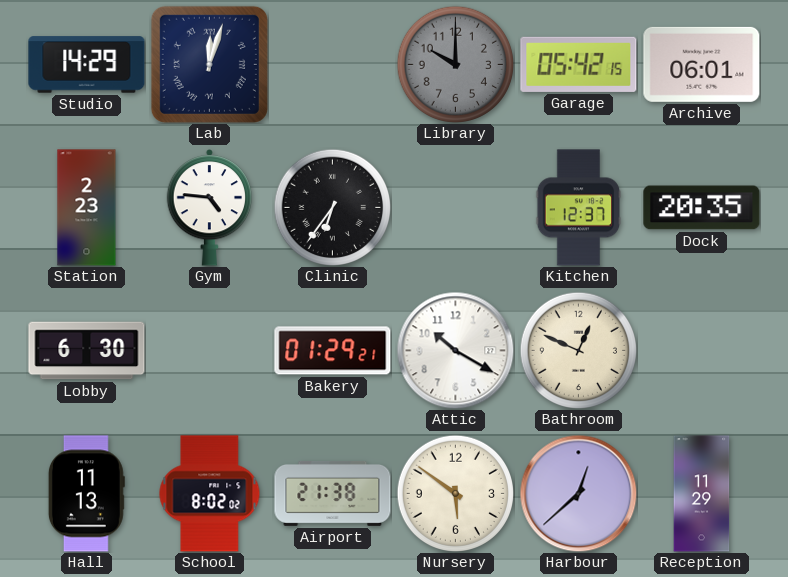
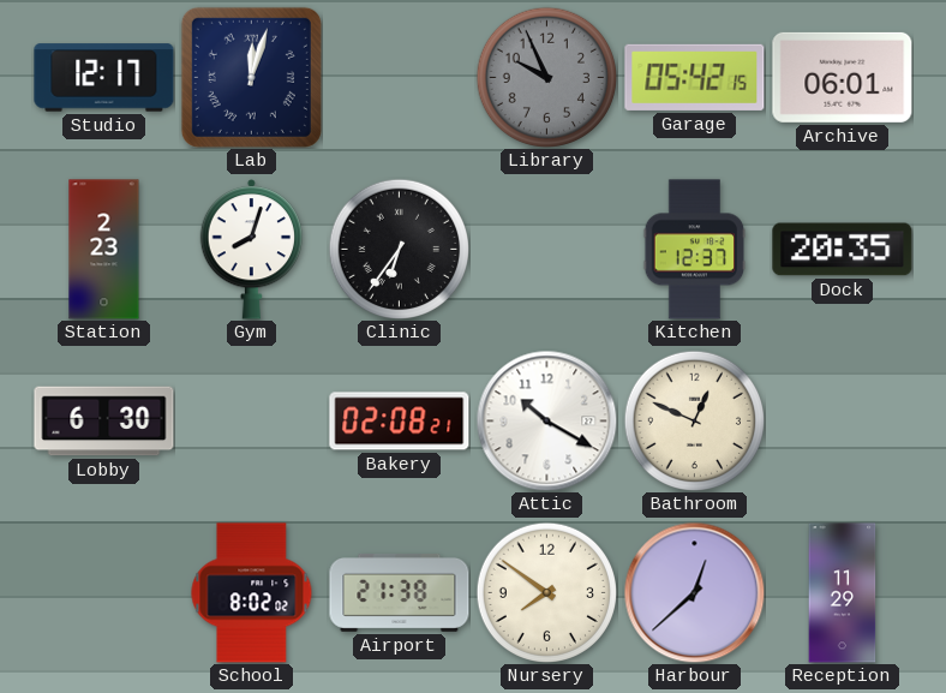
Studio: 14:29 -> 12:17 (104, 78)
Library: 10:00 -> 9:56 (546, 77)
Gym: 4:46 -> 8:03 (252, 250)
Bakery: 01:29 -> 02:08 (400, 422)
Hall: 11:13 -> none (86, 494)
Nursery: 5:51 -> 7:51 (546, 592)
